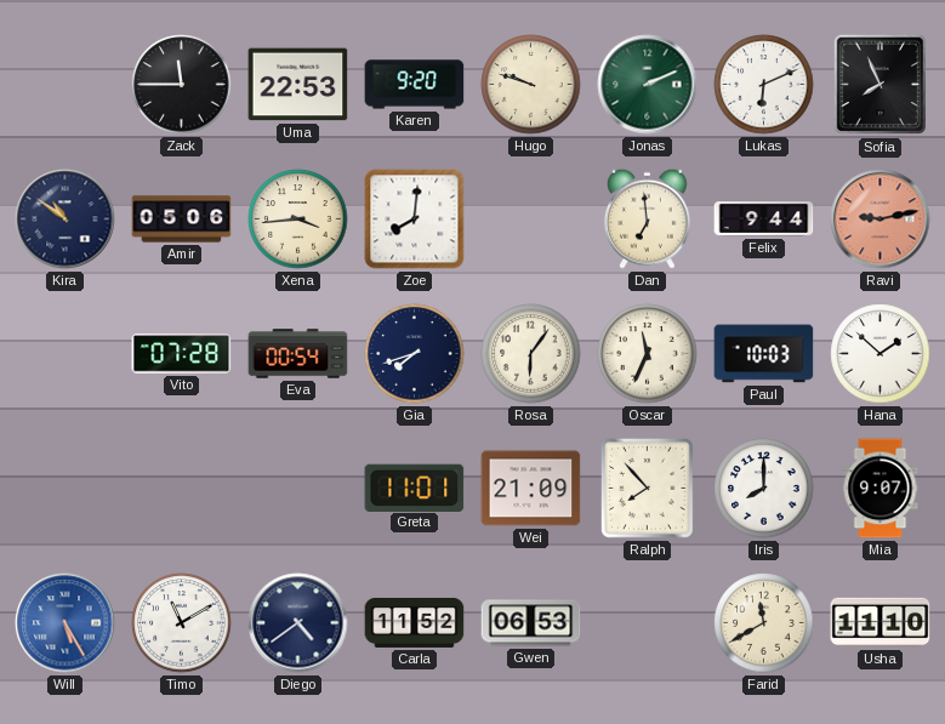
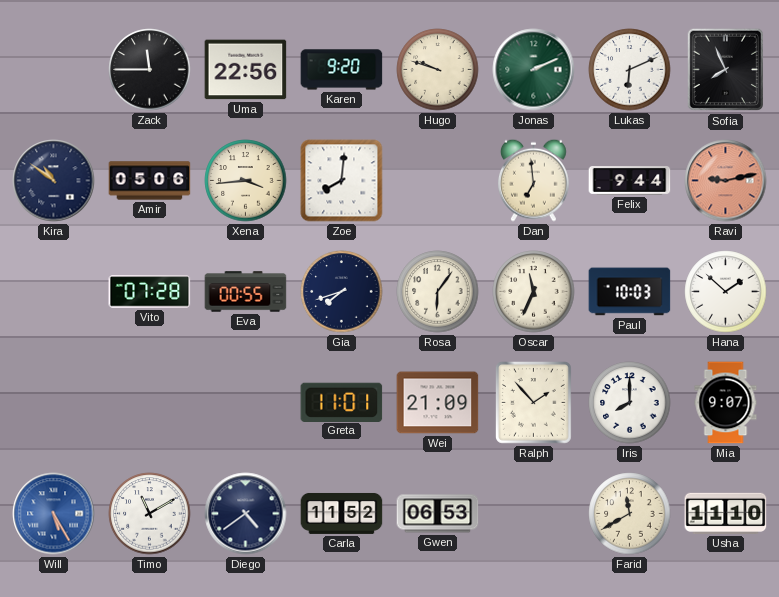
Uma: 22:53 -> 22:56 (246, 70)
Eva: 00:54 -> 00:55 (246, 292)
Ralph: 7:53 -> 1:53 (533, 403)
